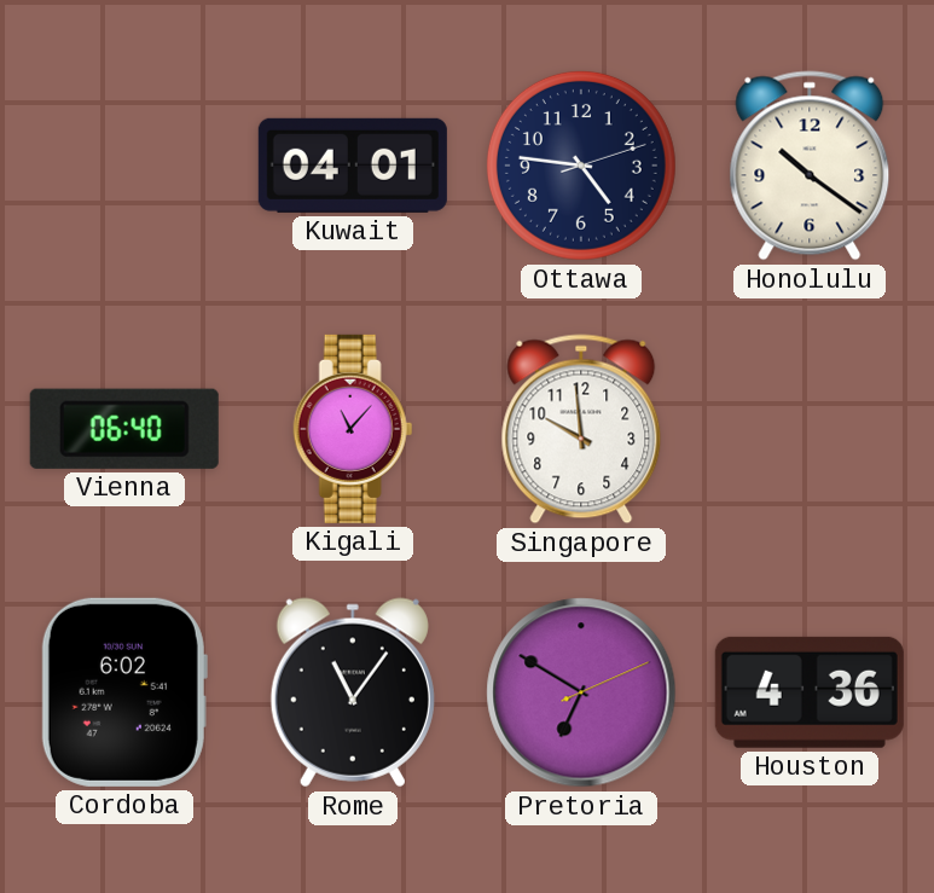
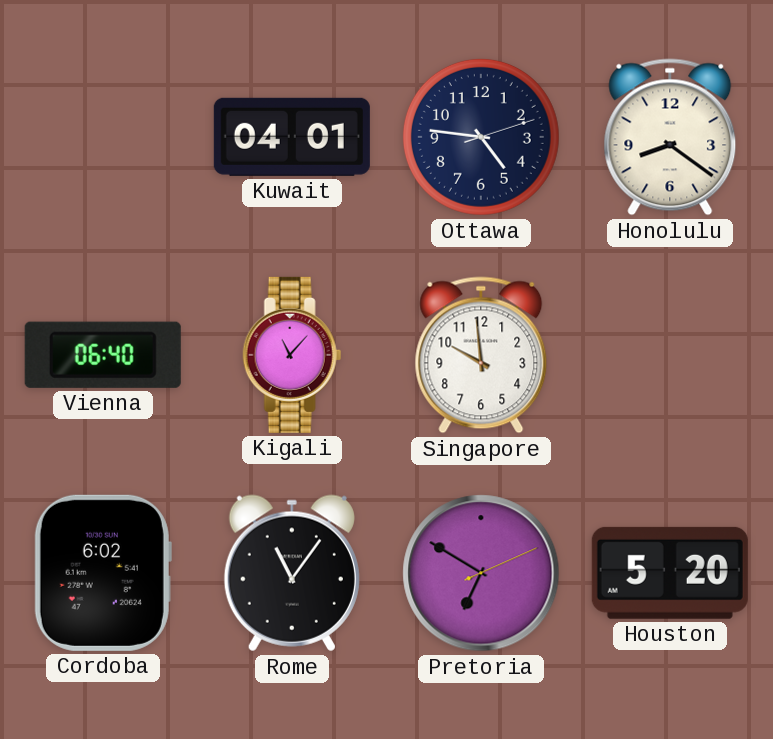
Honolulu: 10:21 -> 8:21 (670, 137)
Houston: 4:36 -> 5:20 (670, 573)
